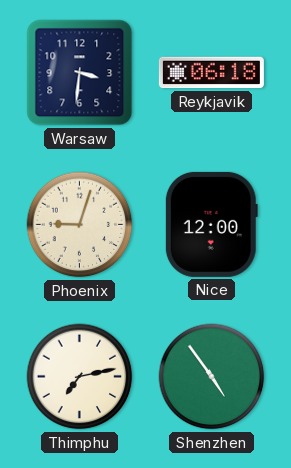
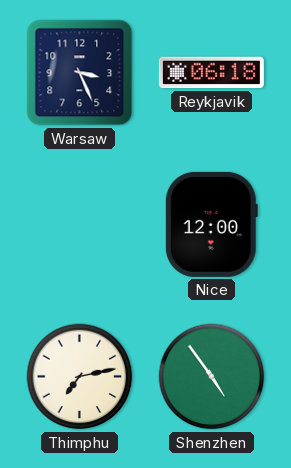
Warsaw: 3:31 -> 3:26 (80, 73)
Phoenix: 9:03 -> none (80, 225)
